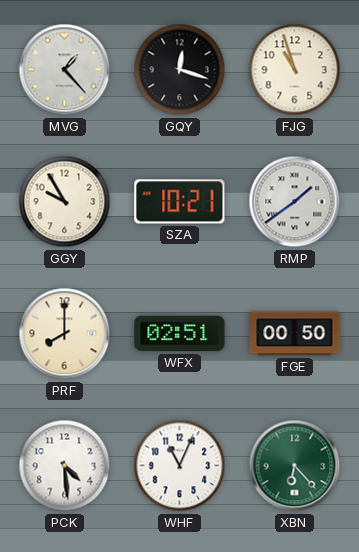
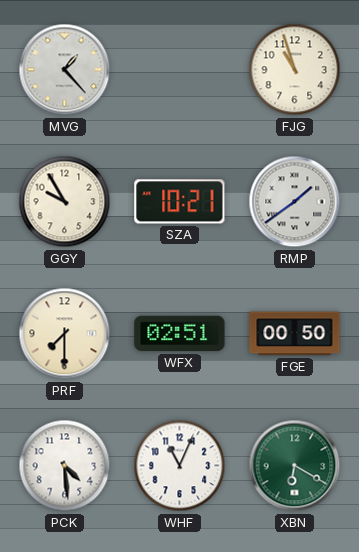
GQY: 12:18 -> none (180, 70)
PRF: 8:00 -> 7:30 (65, 334)
XBN: 6:23 -> 6:20 (295, 466)
